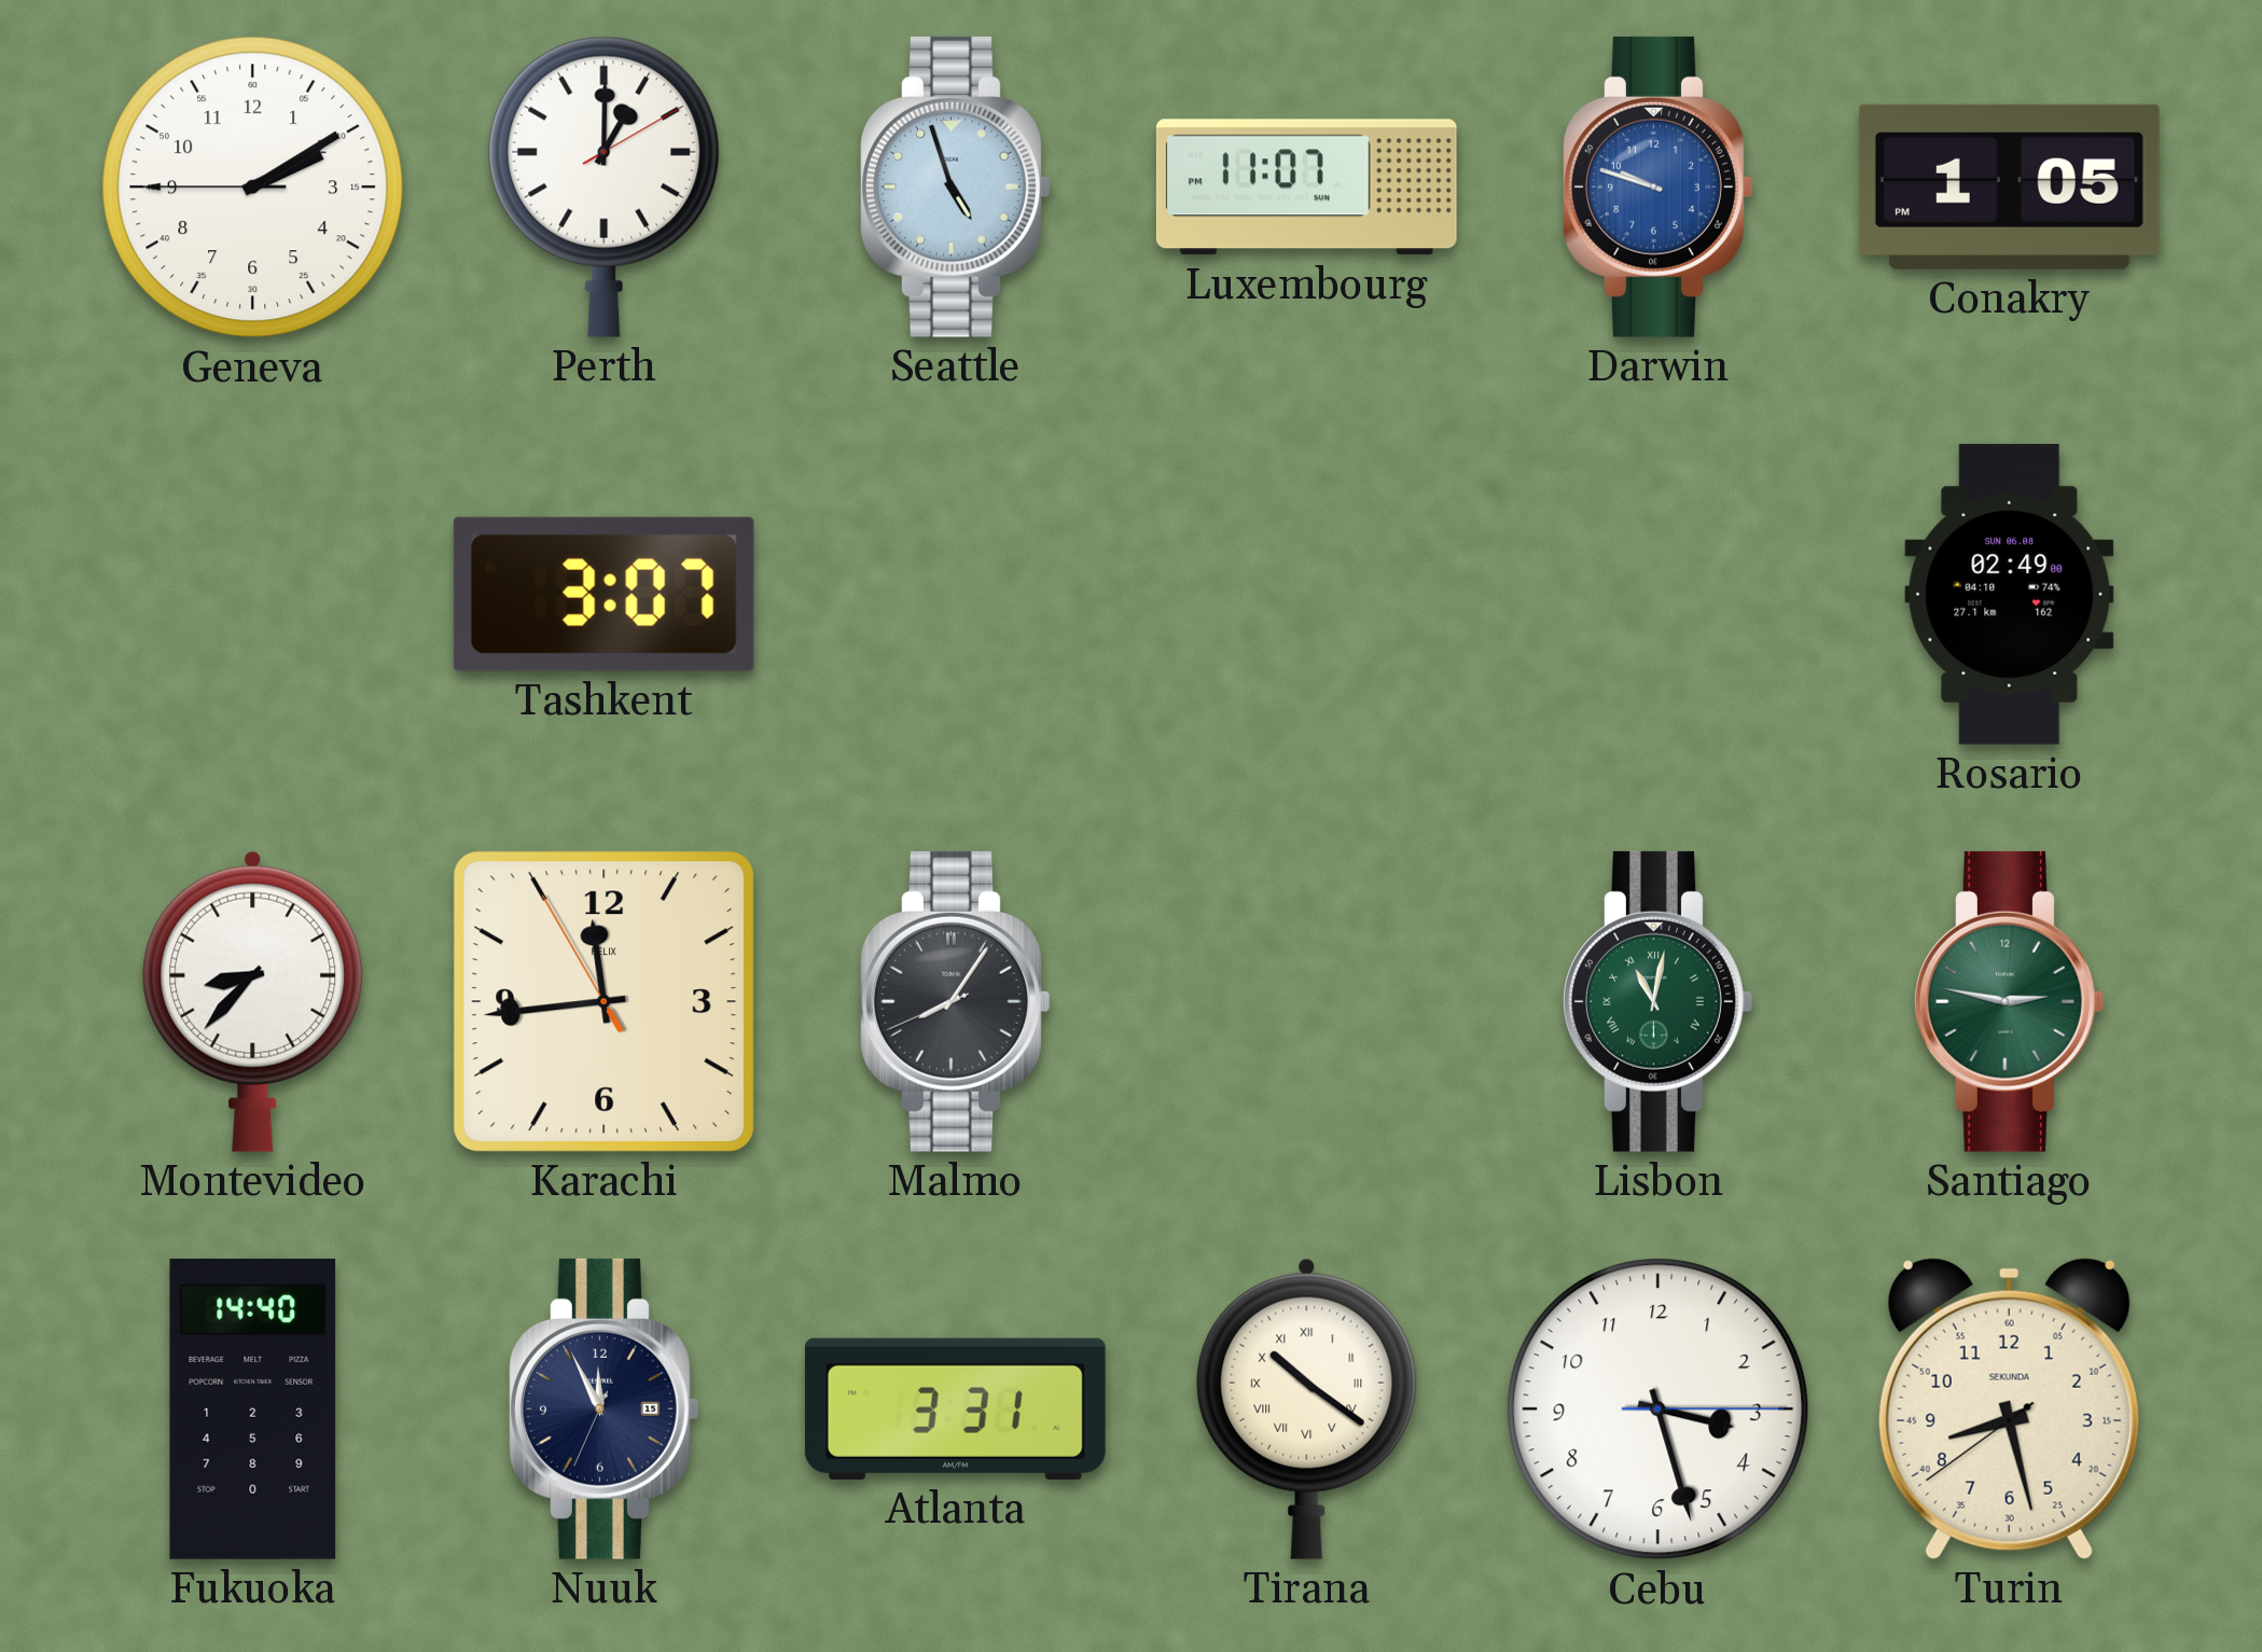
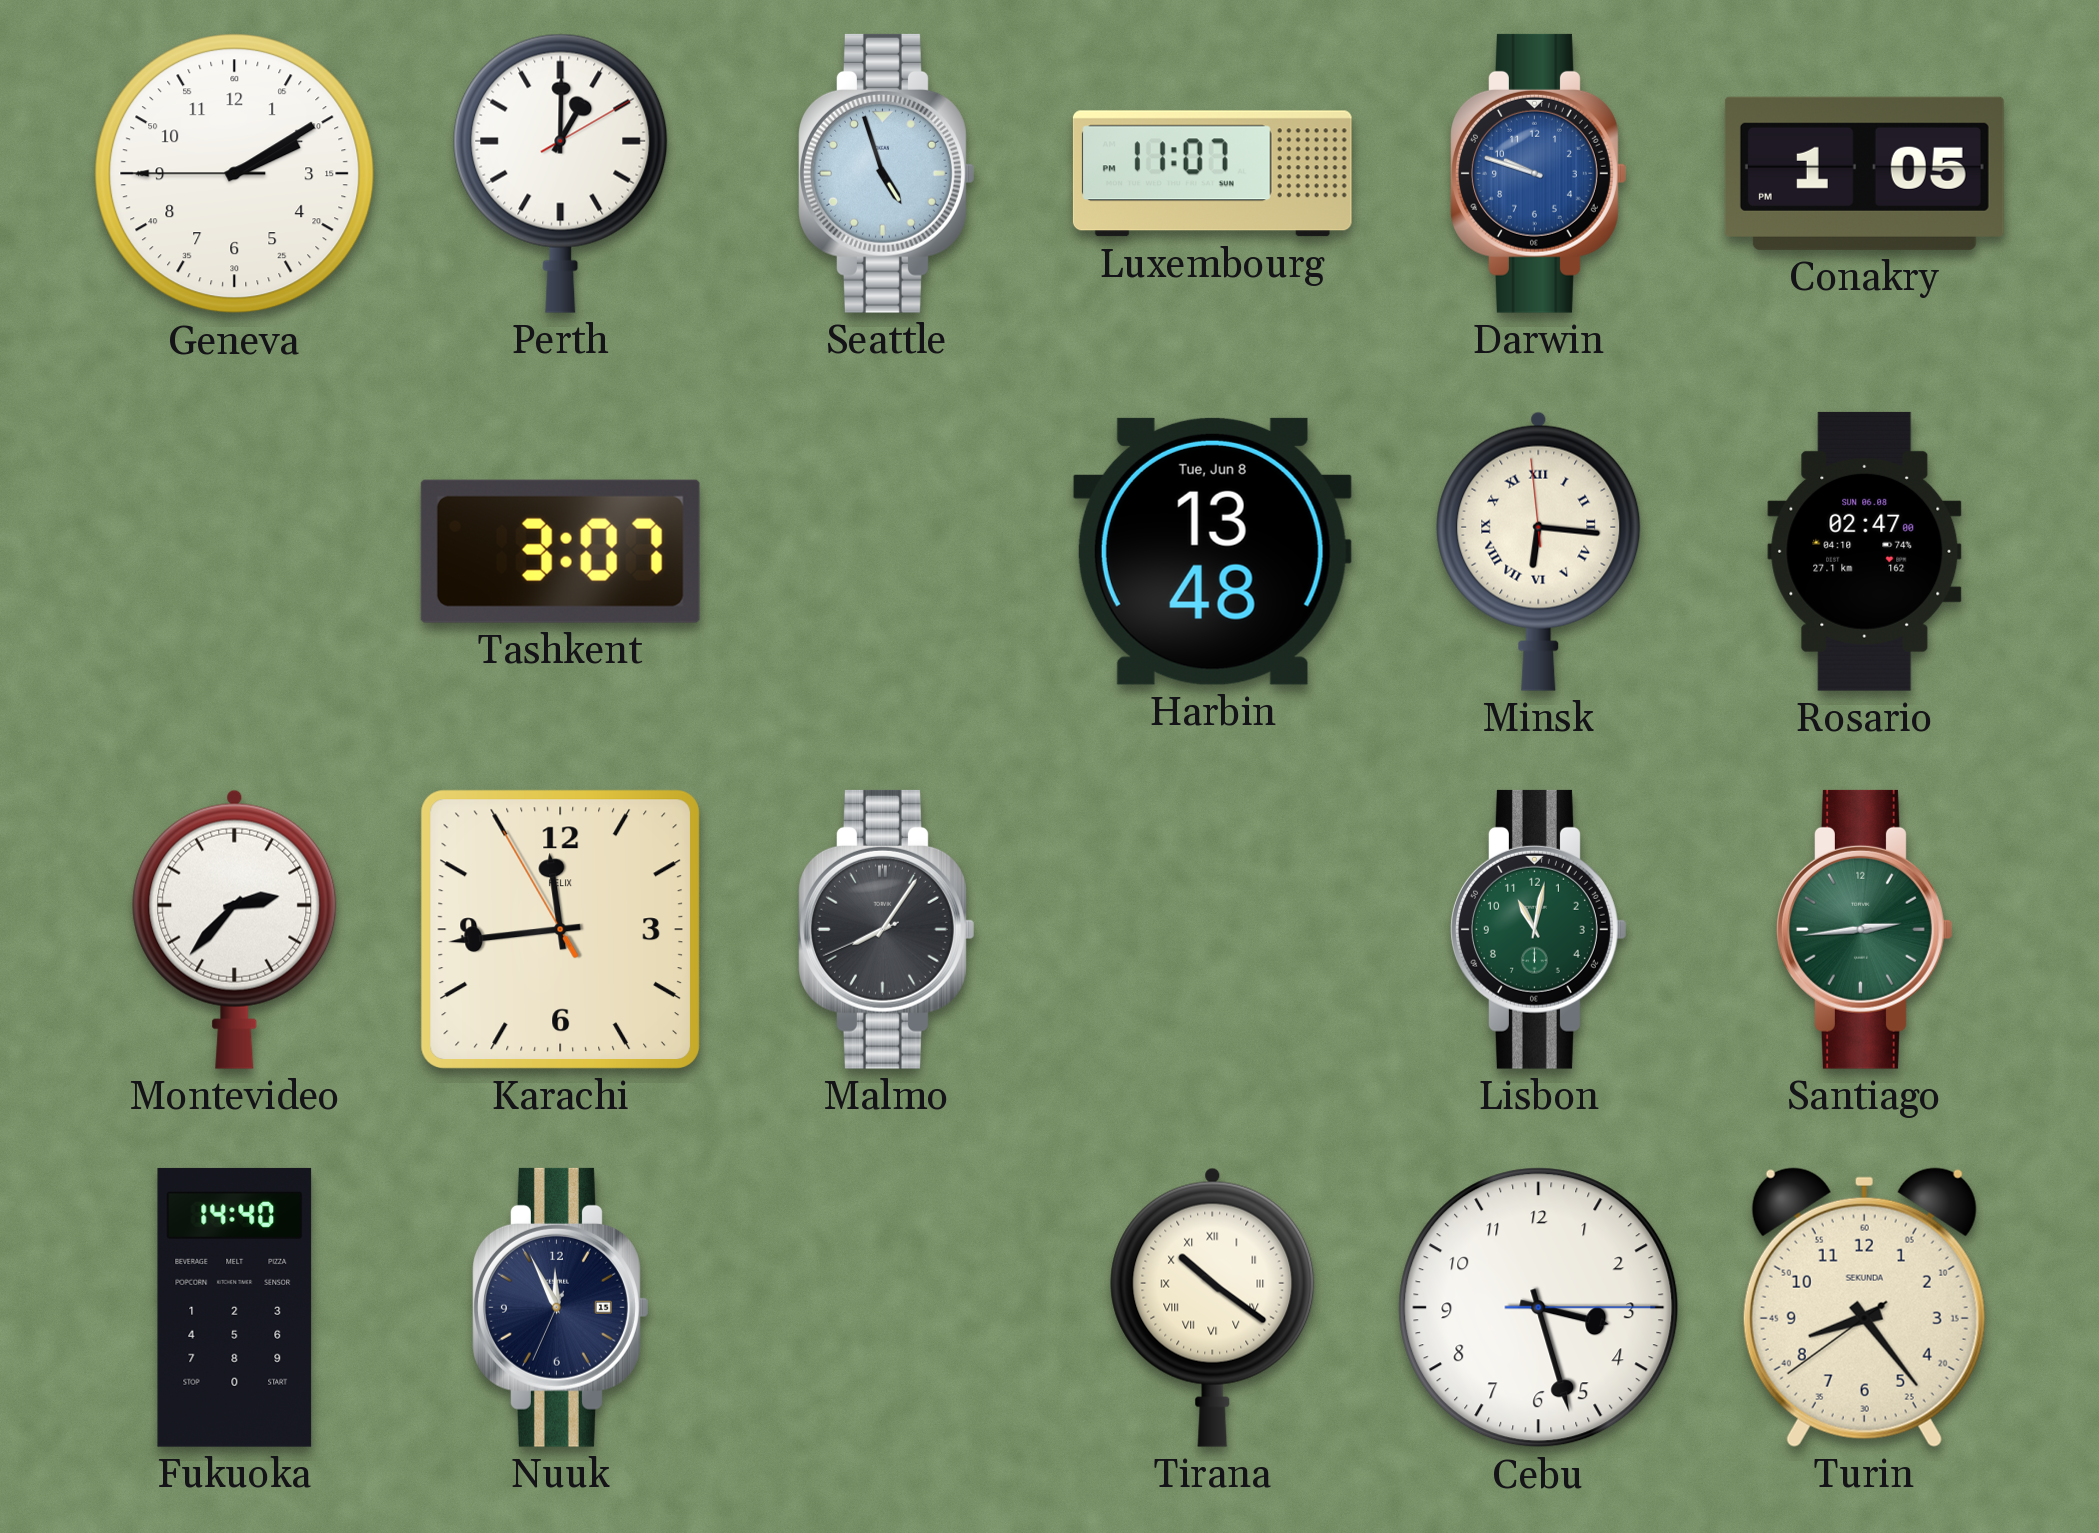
Harbin: none -> 13:48 (1212, 551)
Minsk: none -> 6:15 (1539, 551)
Rosario: 02:49 -> 02:47 (1865, 551)
Montevideo: 8:37 -> 2:37 (235, 929)
Lisbon numerals: Roman -> Arabic (1539, 929)
Santiago: 2:47 -> 2:44 (1865, 929)
Atlanta: 3:31 -> none (955, 1408)
Turin: 8:27 -> 8:23 (1864, 1307)
